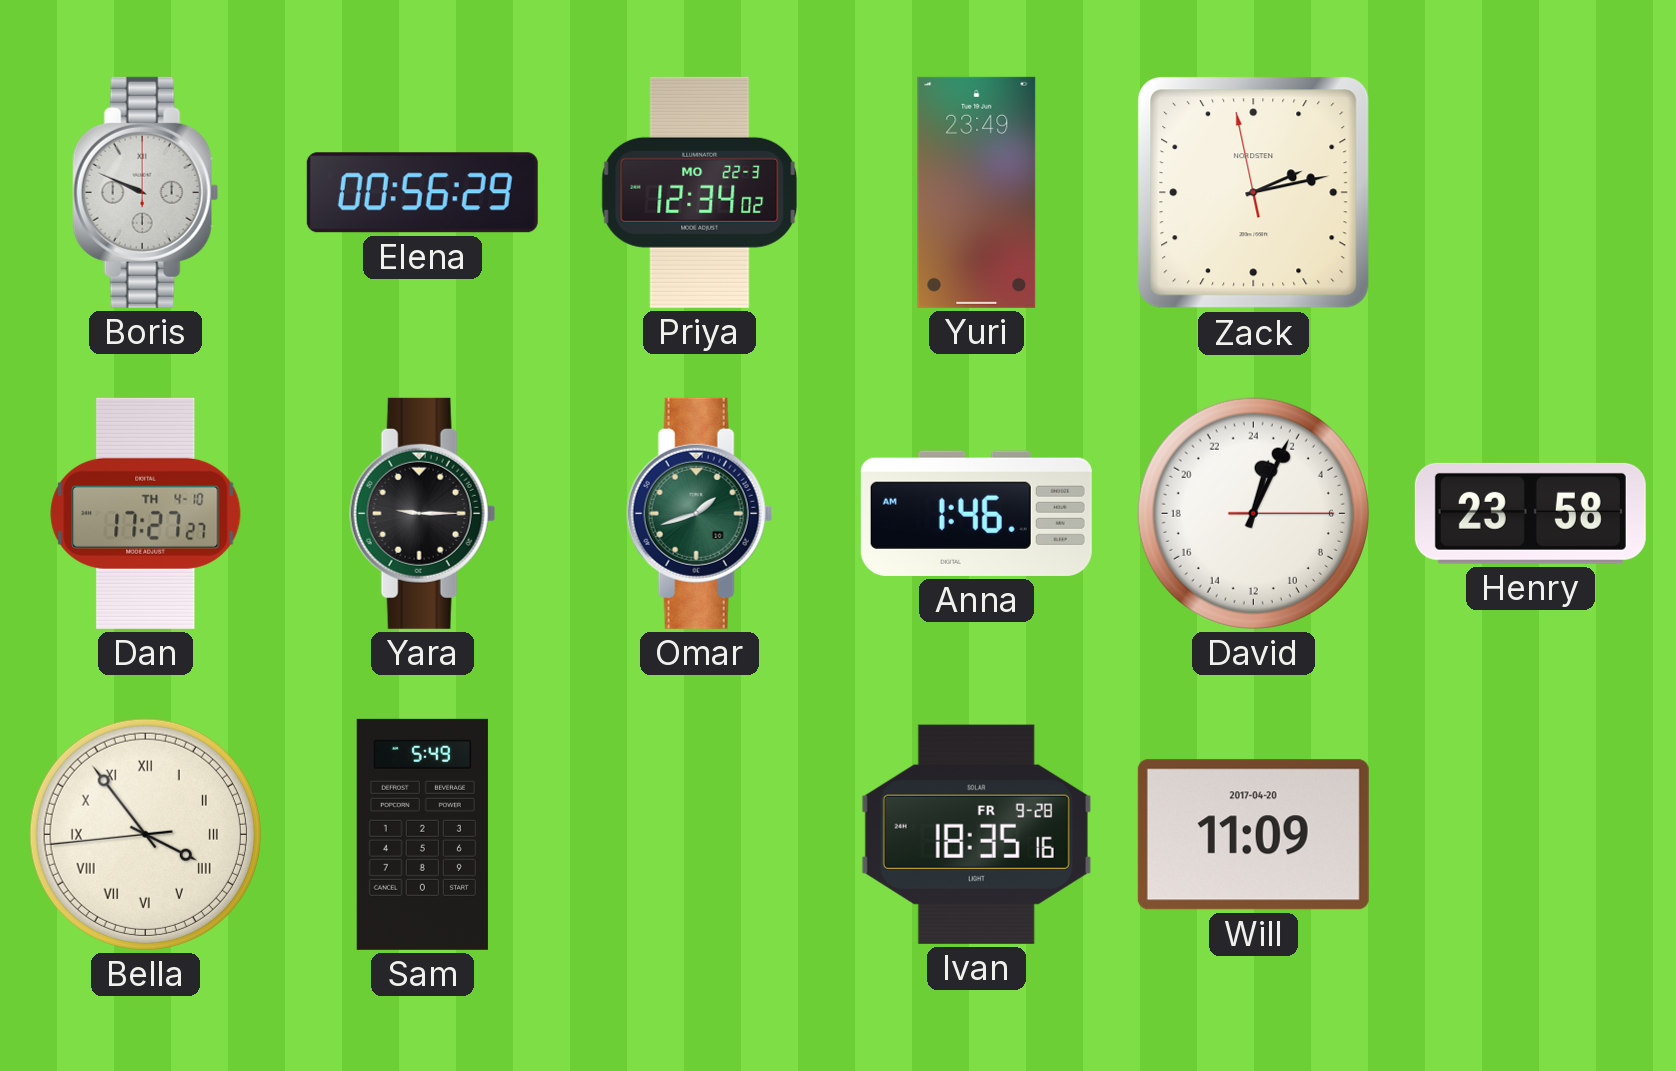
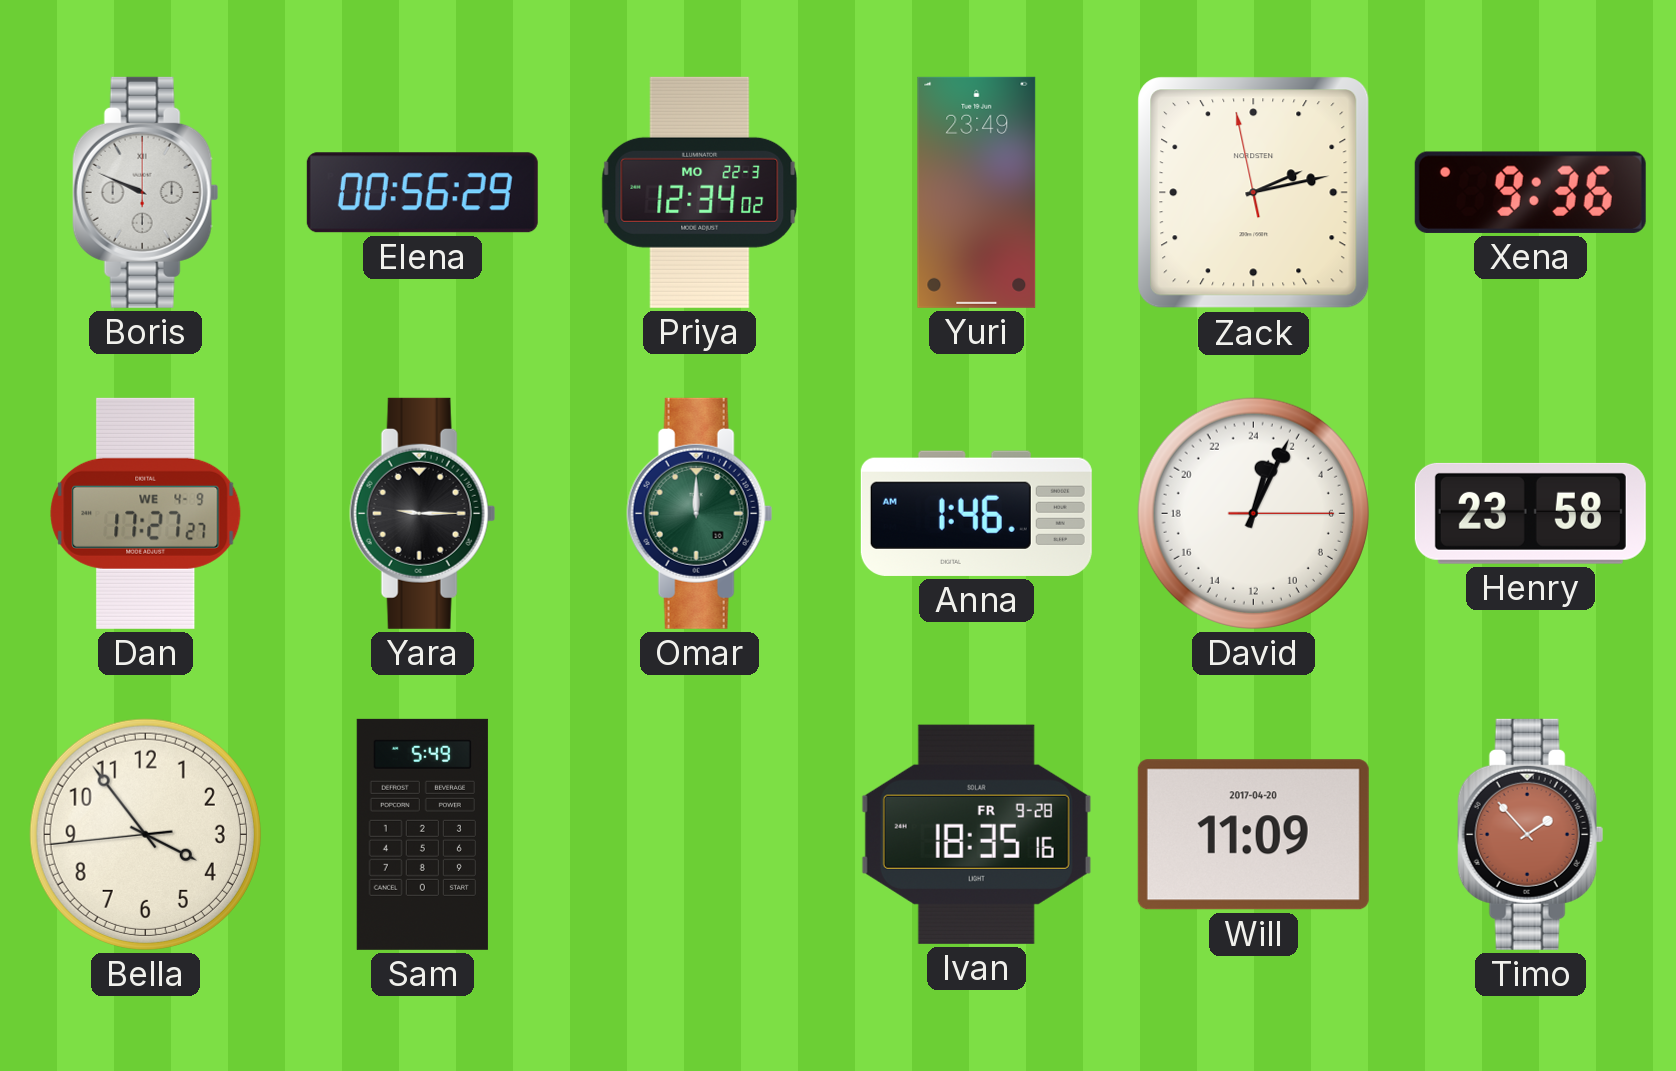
Xena: none -> 9:36 (1530, 192)
Dan date: TH 4-10 -> WE 4-9 (146, 513)
Omar: 1:42 -> 12:00 (700, 513)
Bella numerals: Roman -> Arabic (145, 834)
Timo: none -> 1:53 (1531, 834)
